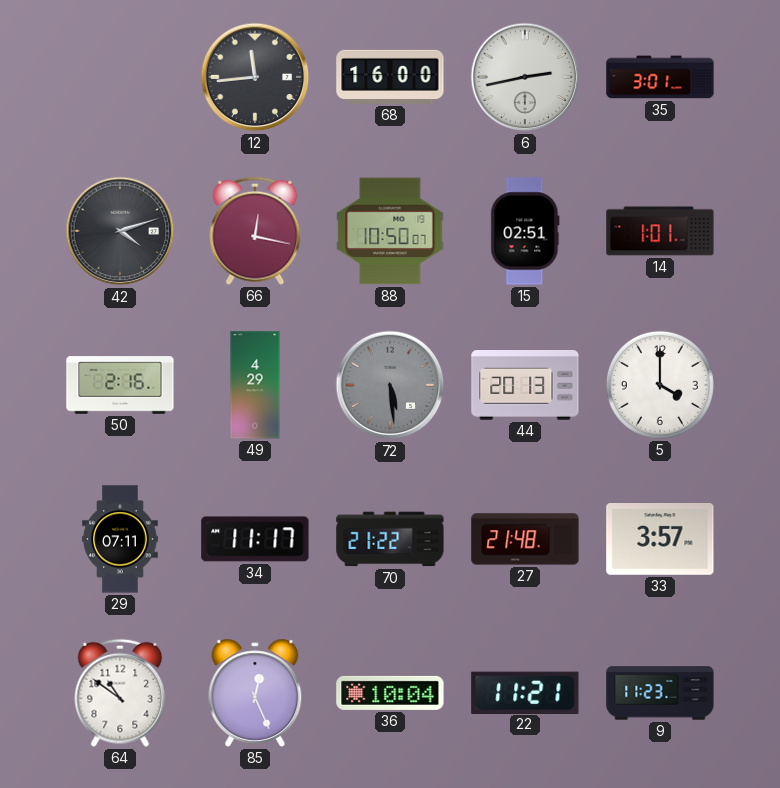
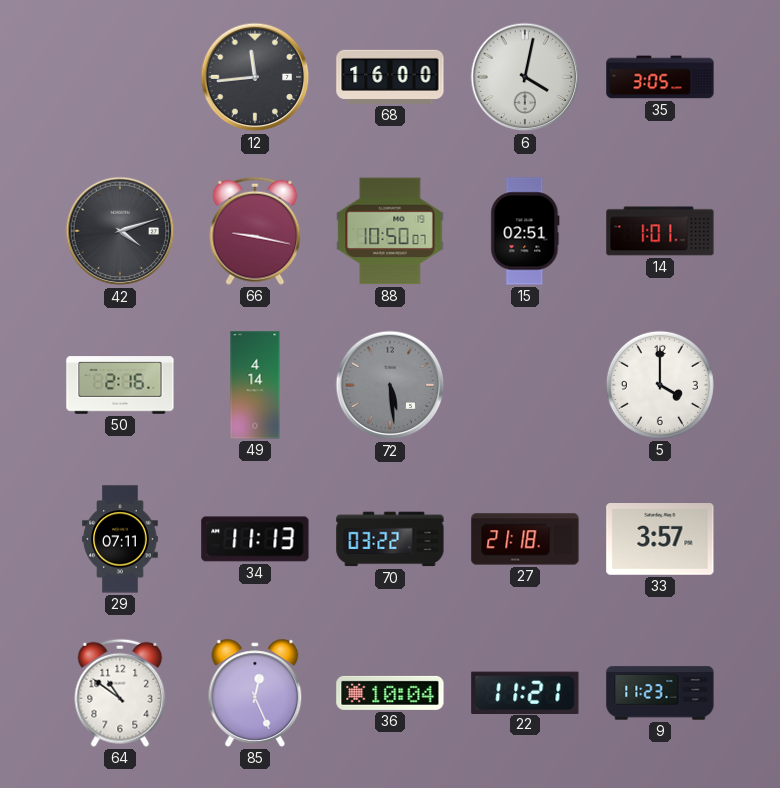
6: 2:43 -> 4:02 (525, 77)
35: 3:01 -> 3:05 (660, 77)
66: 12:17 -> 9:17 (255, 231)
49: 4:29 -> 4:14 (255, 385)
44: 20:13 -> none (525, 385)
34: 11:17 -> 11:13 (255, 539)
70: 21:22 -> 03:22 (390, 539)
27: 21:48 -> 21:18 (525, 539)
